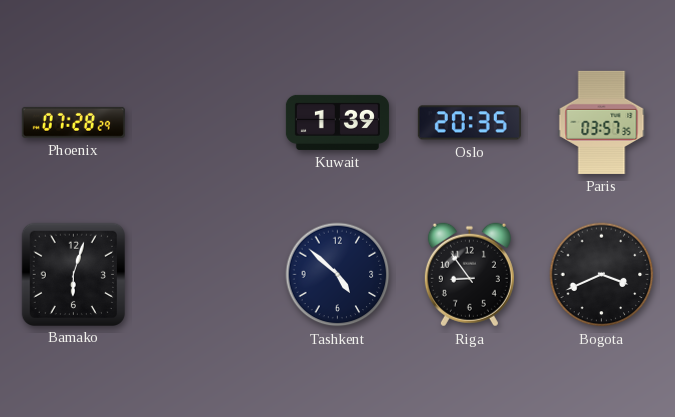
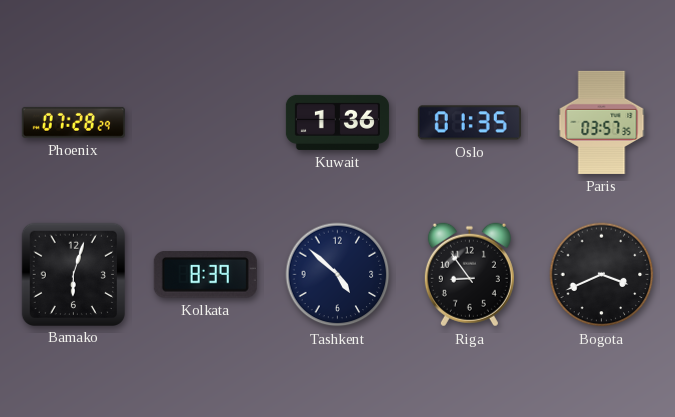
Kuwait: 1:39 -> 1:36 (337, 122)
Oslo: 20:35 -> 01:35 (469, 123)
Kolkata: none -> 8:39 (205, 275)
